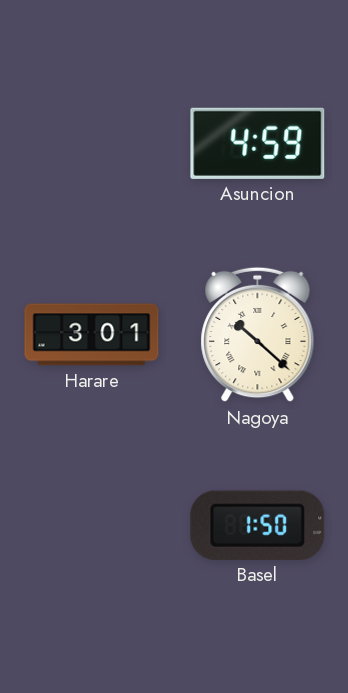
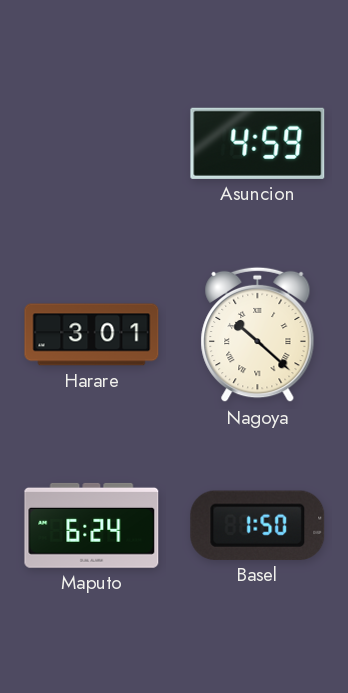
Maputo: none -> 6:24 (92, 525)
